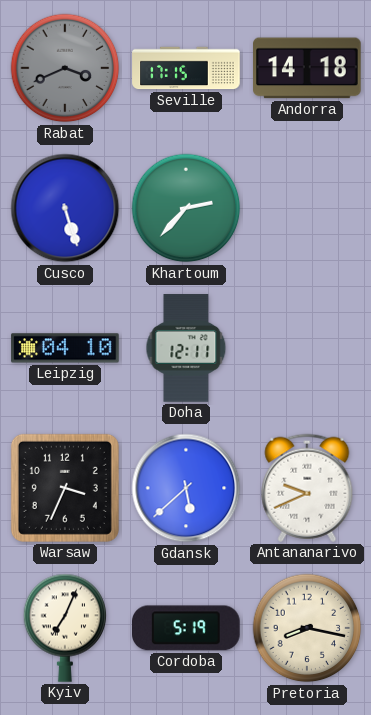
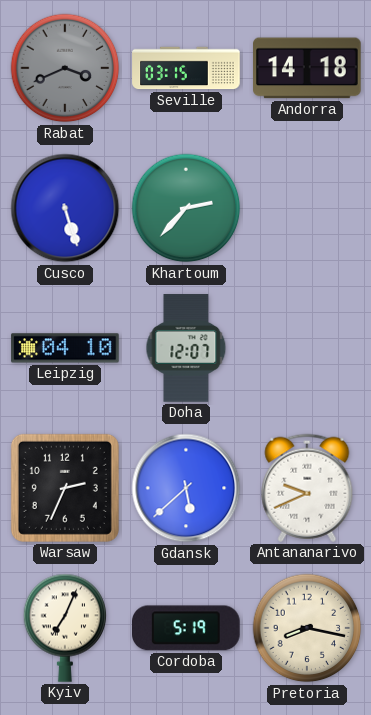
Seville: 17:15 -> 03:15 (186, 68)
Doha: 12:11 -> 12:07 (186, 348)
Warsaw: 3:34 -> 2:34 (65, 488)
